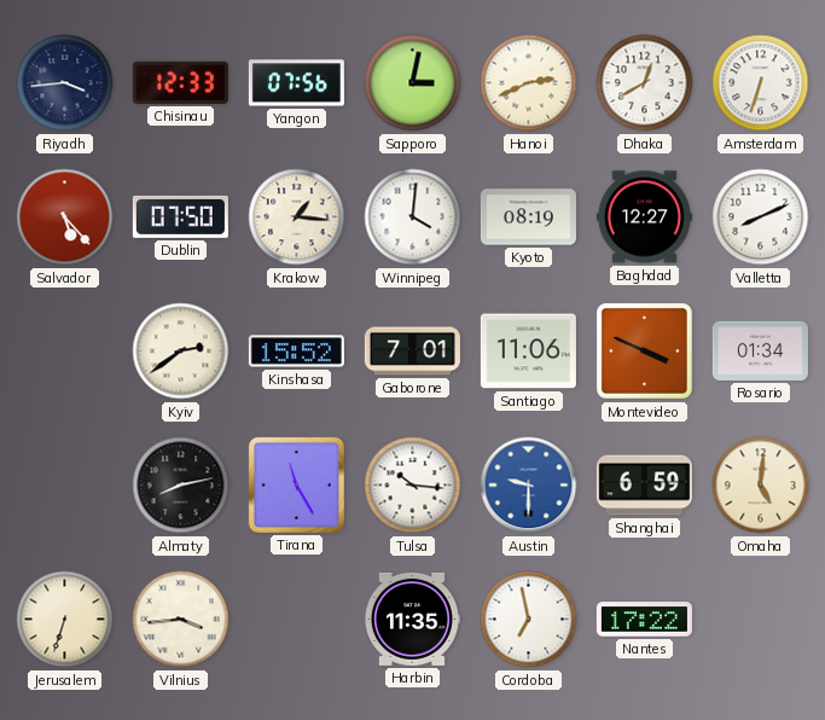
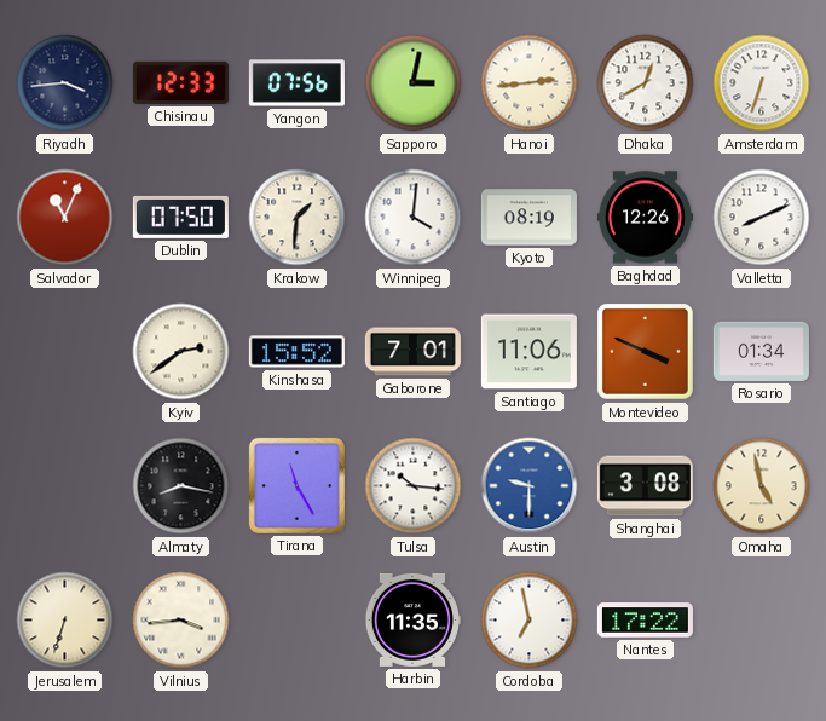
Hanoi: 2:41 -> 2:44 (530, 83)
Salvador: 5:23 -> 11:04 (65, 218)
Krakow: 1:16 -> 1:31 (298, 218)
Baghdad: 12:27 -> 12:26 (645, 218)
Almaty: 8:13 -> 8:17 (181, 486)
Shanghai: 6:59 -> 3:08 (645, 486)
Omaha: 5:01 -> 4:58 (762, 486)
